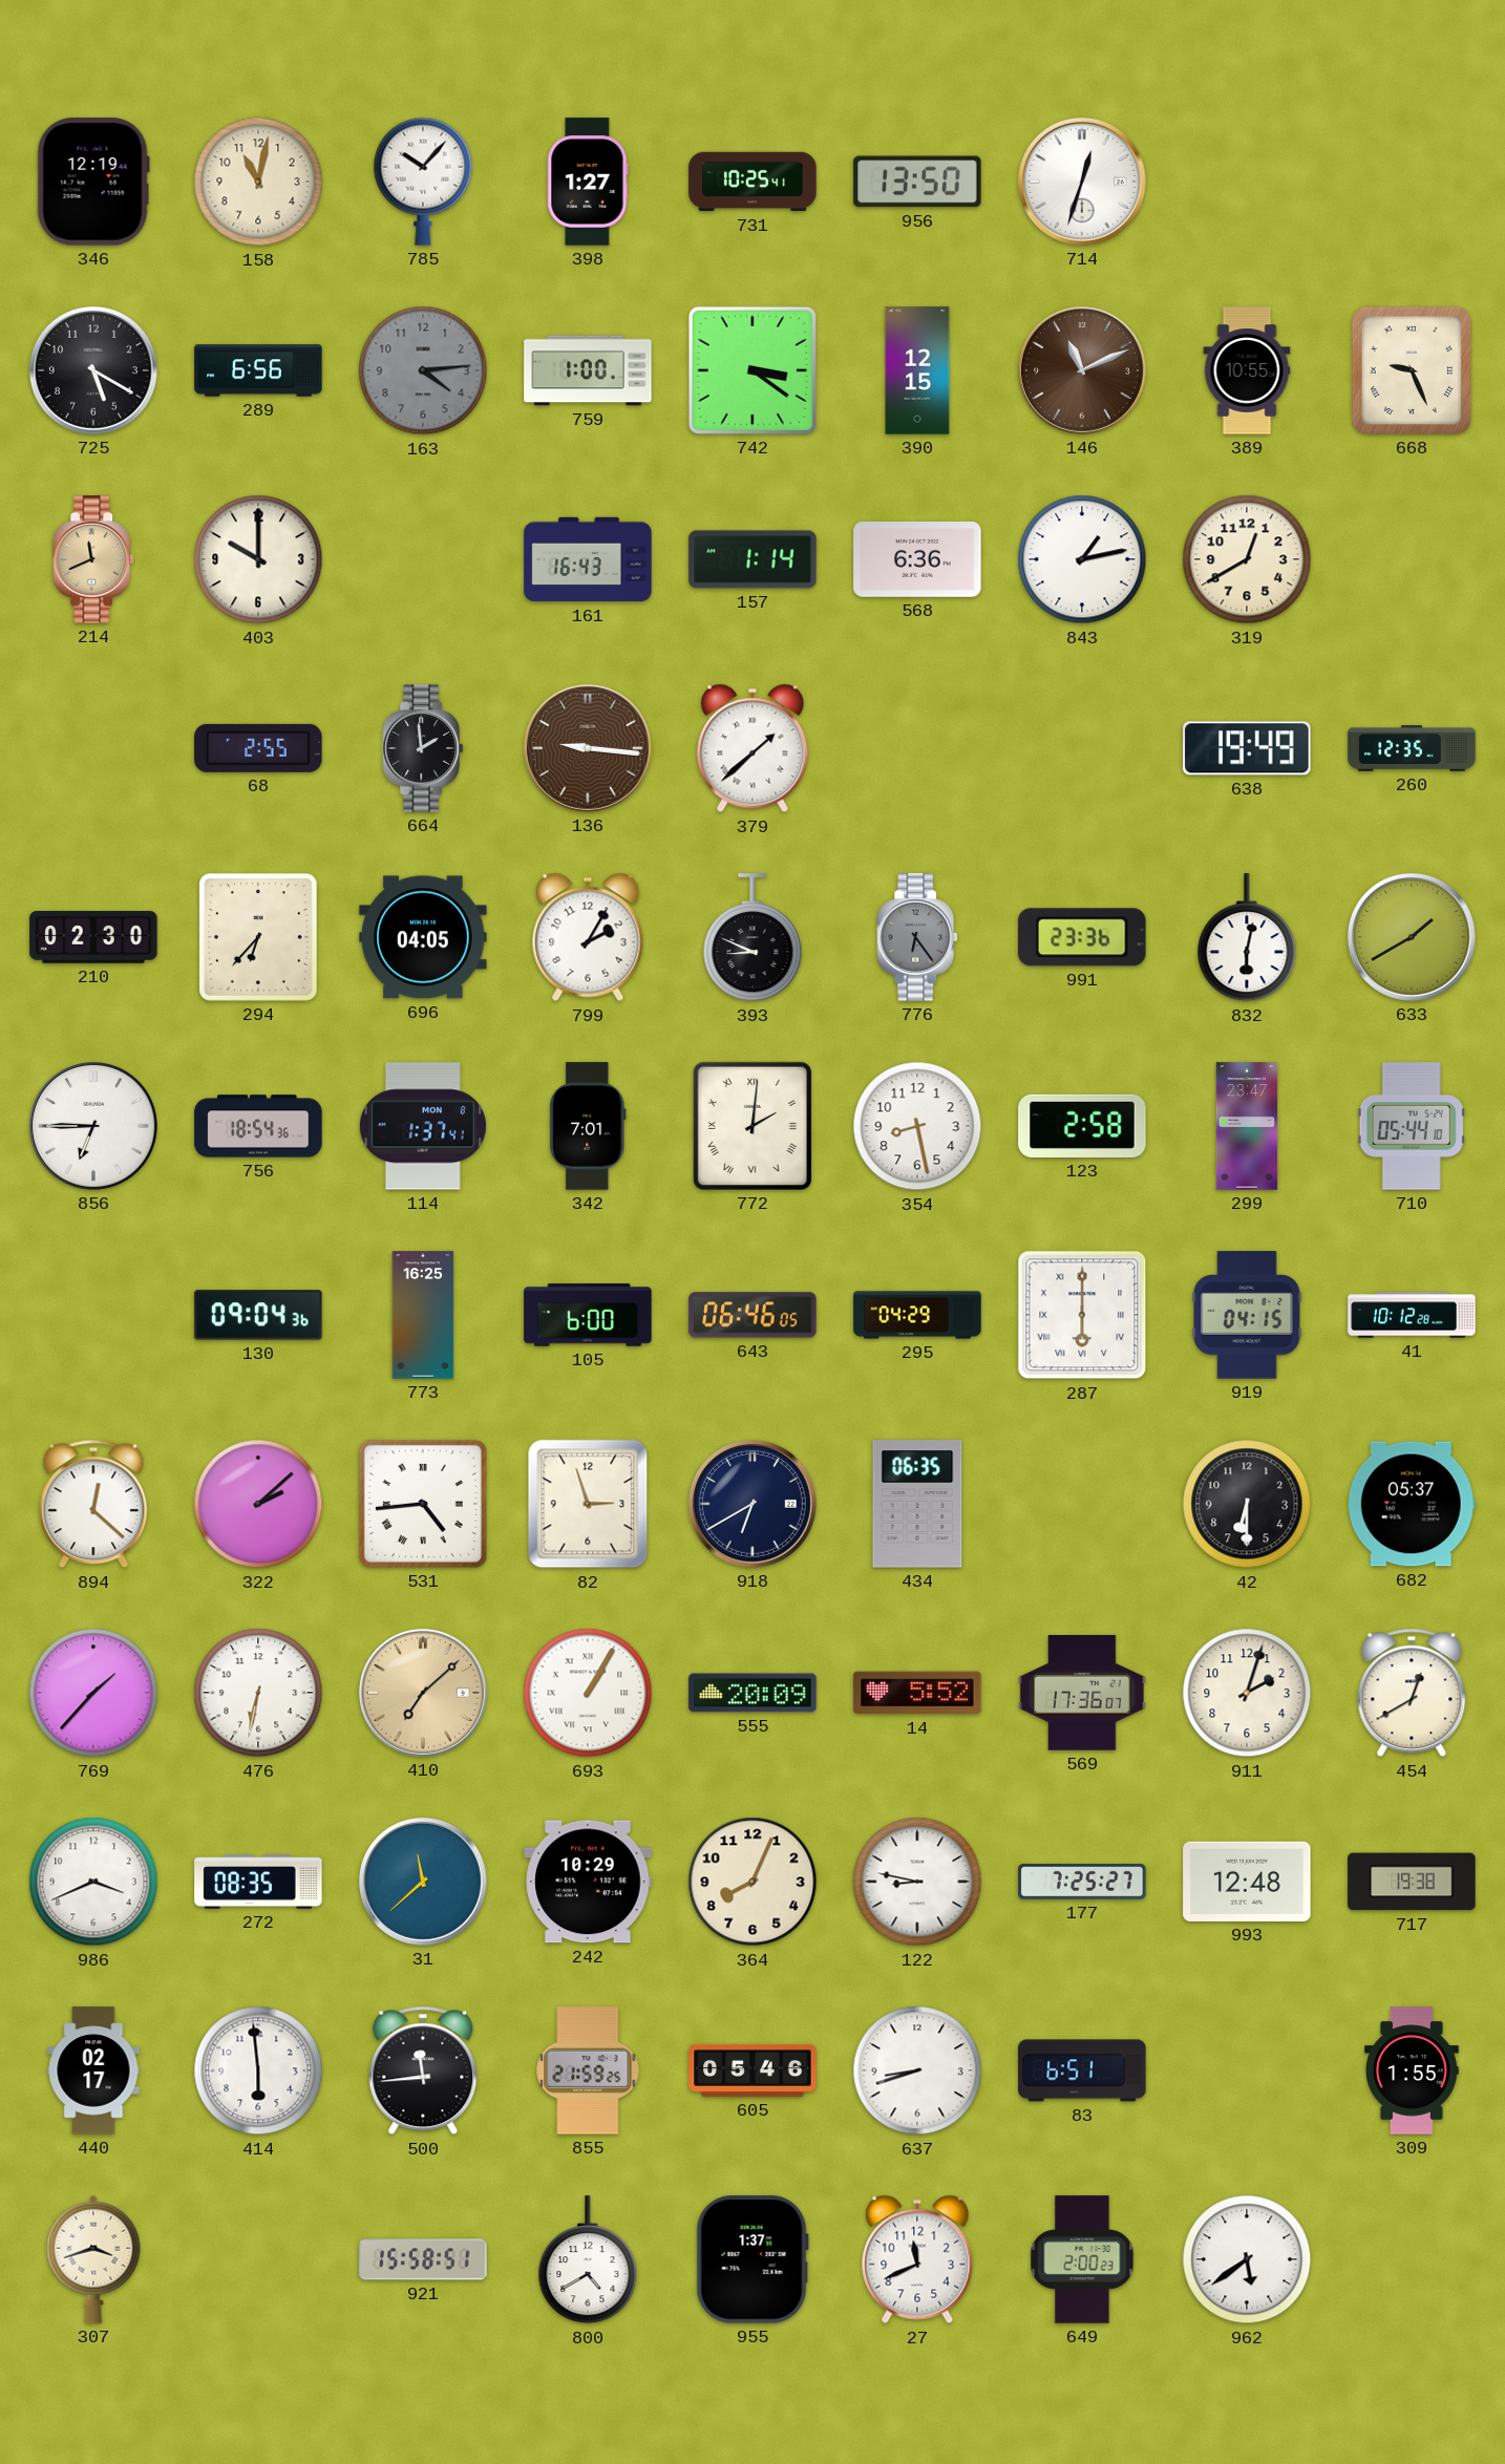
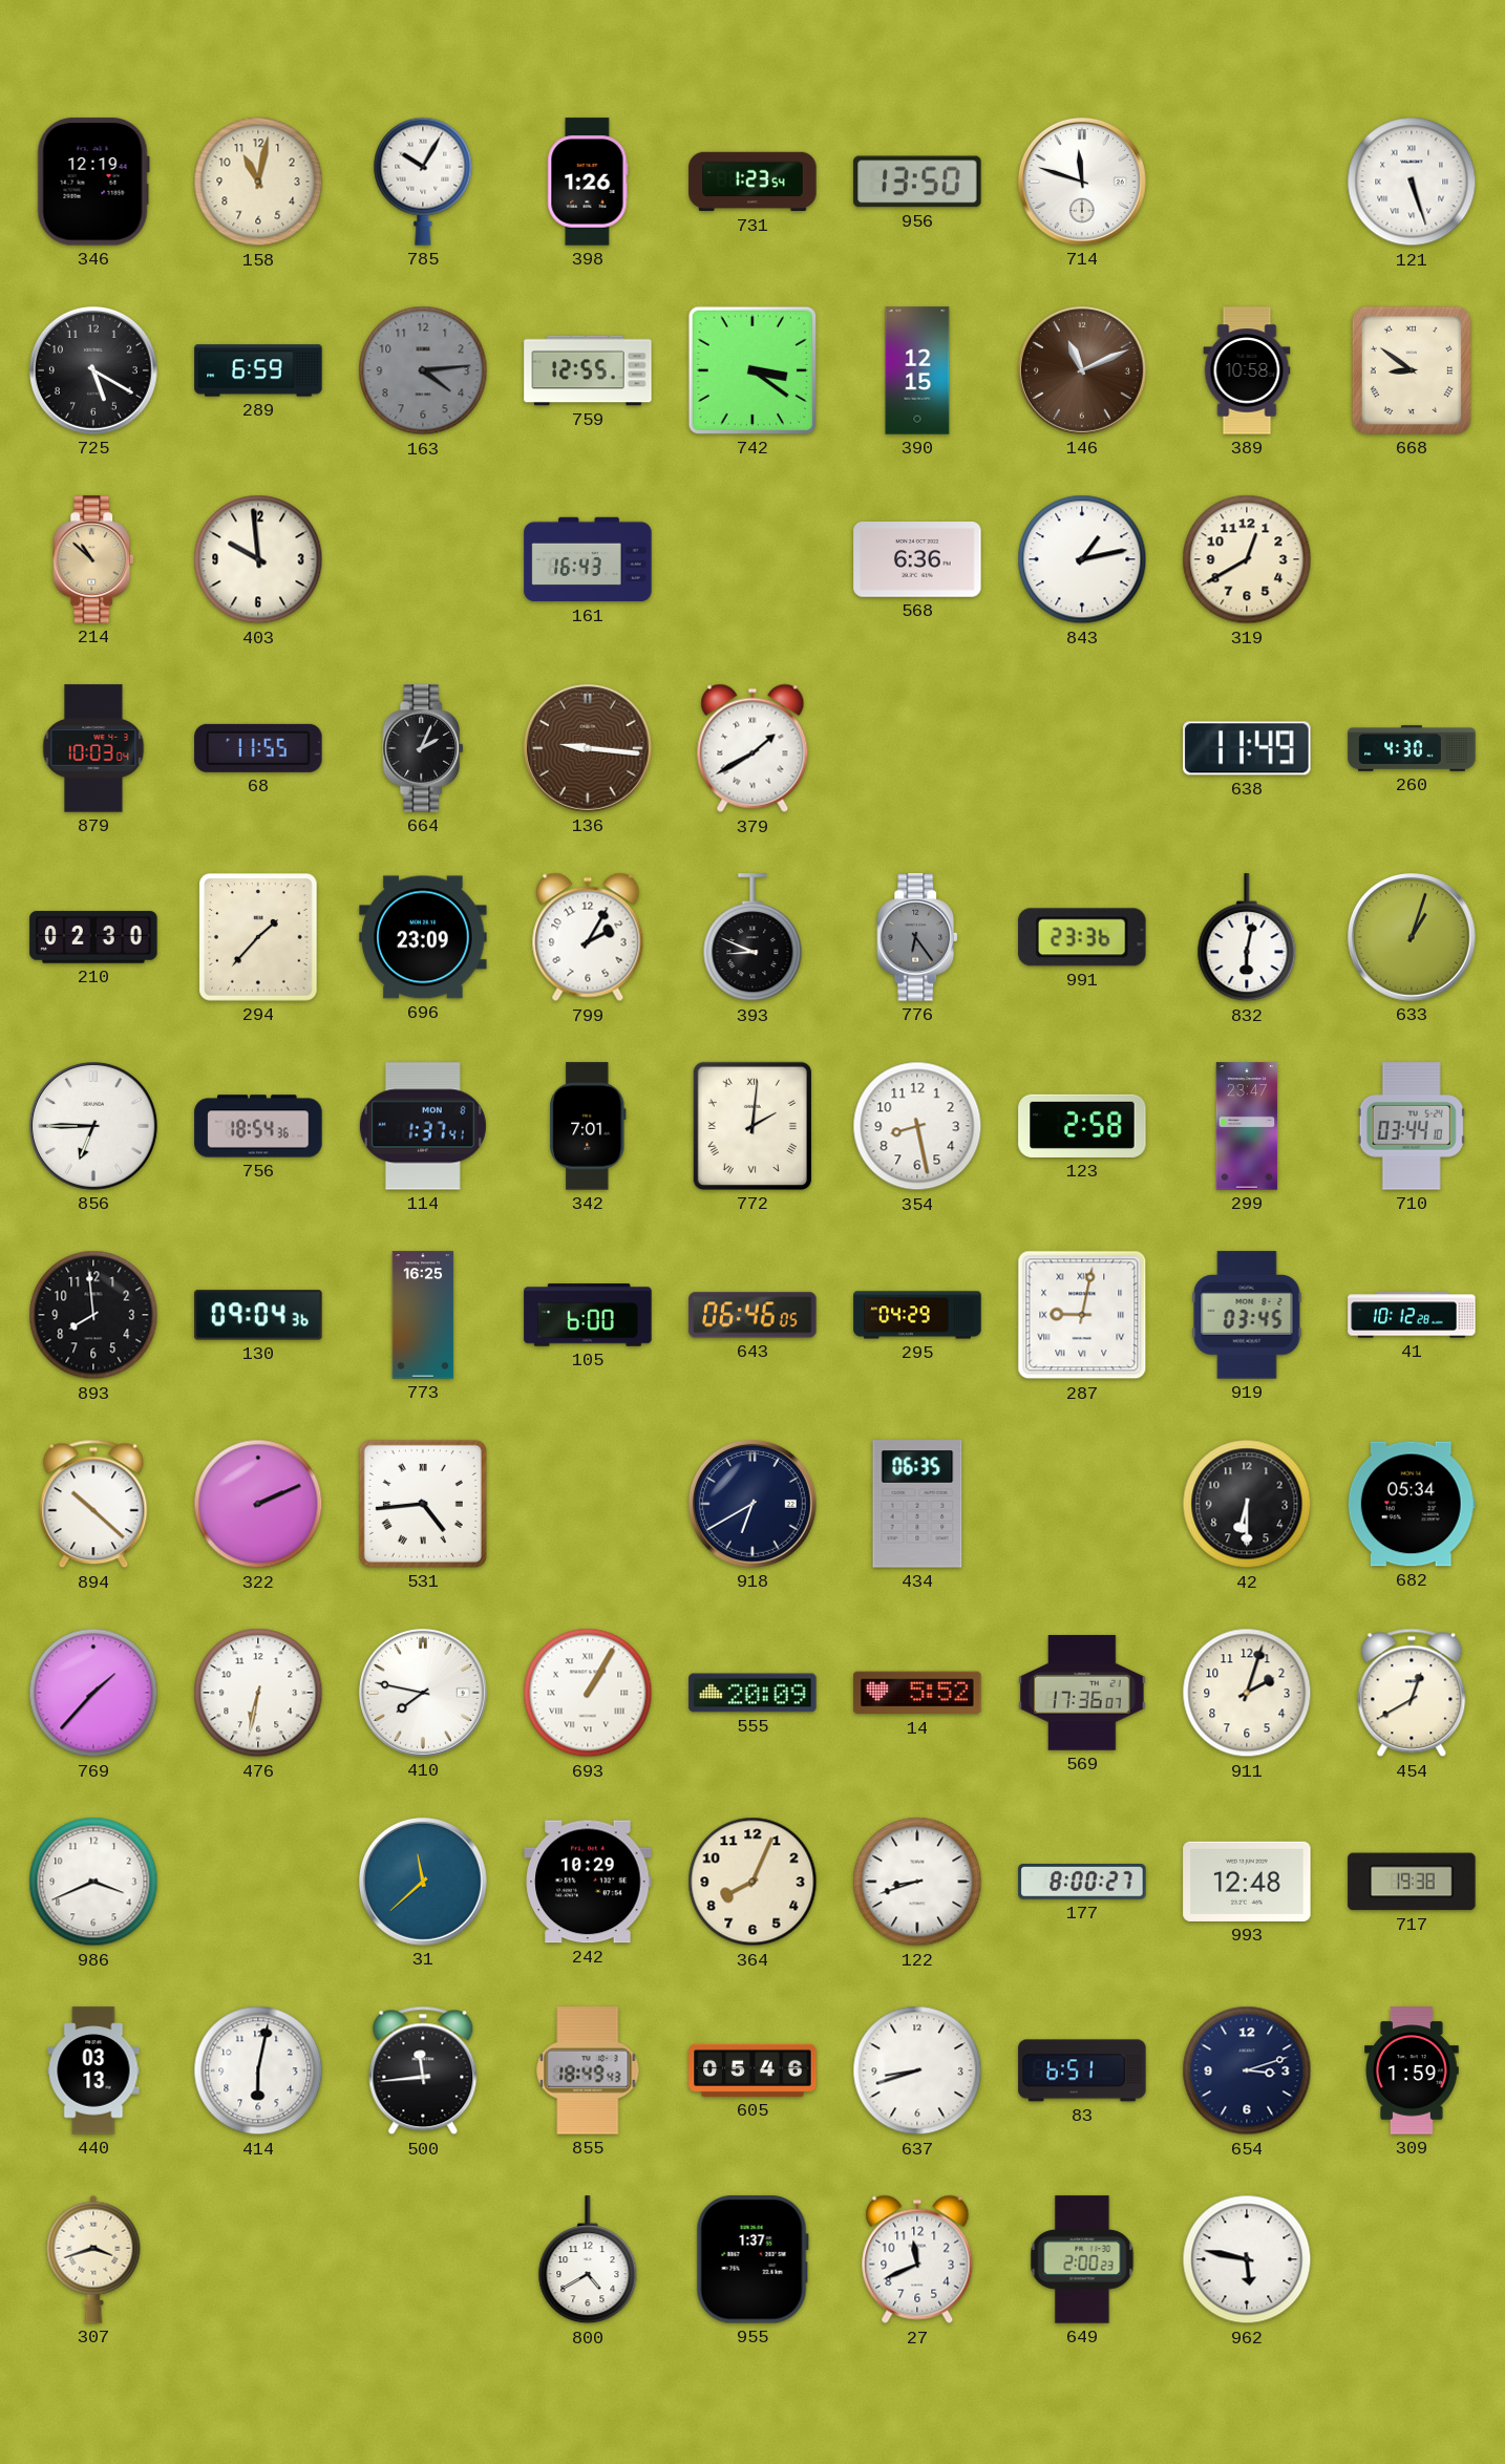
785: 10:07 -> 10:05 (423, 182)
398: 1:27 -> 1:26 (588, 182)
731: 10:25 -> 1:23 (752, 182)
714: 12:33 -> 11:48 (1082, 182)
121: none -> 5:27 (1412, 182)
289: 6:56 -> 6:59 (258, 370)
759: 1:00 -> 12:55 (588, 370)
389: 10:55 -> 10:58 (1247, 370)
668: 9:26 -> 8:51 (1412, 370)
214: 11:41 -> 10:52 (94, 559)
403: 10:00 -> 9:59 (258, 559)
157: 1:14 -> none (752, 559)
879: none -> 10:03 (93, 748)
68: 2:55 -> 11:55 (258, 748)
664: 1:59 -> 2:04 (424, 748)
379: 1:38 -> 1:40 (752, 748)
638: 19:49 -> 11:49 (1247, 748)
260: 12:35 -> 4:30 (1412, 748)
294: 6:37 -> 1:37 (258, 937)
696: 04:05 -> 23:09 (423, 937)
633: 1:40 -> 1:03 (1412, 937)
710: 05:44 -> 03:44 (1412, 1126)
893: none -> 7:59 (93, 1315)
287: 6:00 -> 9:02 (1082, 1315)
919: 04:15 -> 03:45 (1247, 1315)
894: 12:22 -> 10:22 (93, 1504)
322: 2:08 -> 2:11 (258, 1504)
82: 2:57 -> none (588, 1504)
682: 05:37 -> 05:34 (1412, 1504)
410: 7:08 -> 7:47 (423, 1693)
410 dial: champagne -> white (423, 1693)
272: 08:35 -> none (258, 1882)
122: 8:47 -> 8:42 (917, 1882)
177: 7:25 -> 8:00 (1082, 1883)
440: 02:17 -> 03:13 (93, 2070)
414: 5:59 -> 6:02 (258, 2070)
855: 21:59 -> 18:49 (588, 2070)
654: none -> 3:12 (1247, 2070)
309: 1:55 -> 1:59 (1412, 2070)
921: 15:58 -> none (423, 2259)
962: 5:39 -> 5:47 (1247, 2259)
